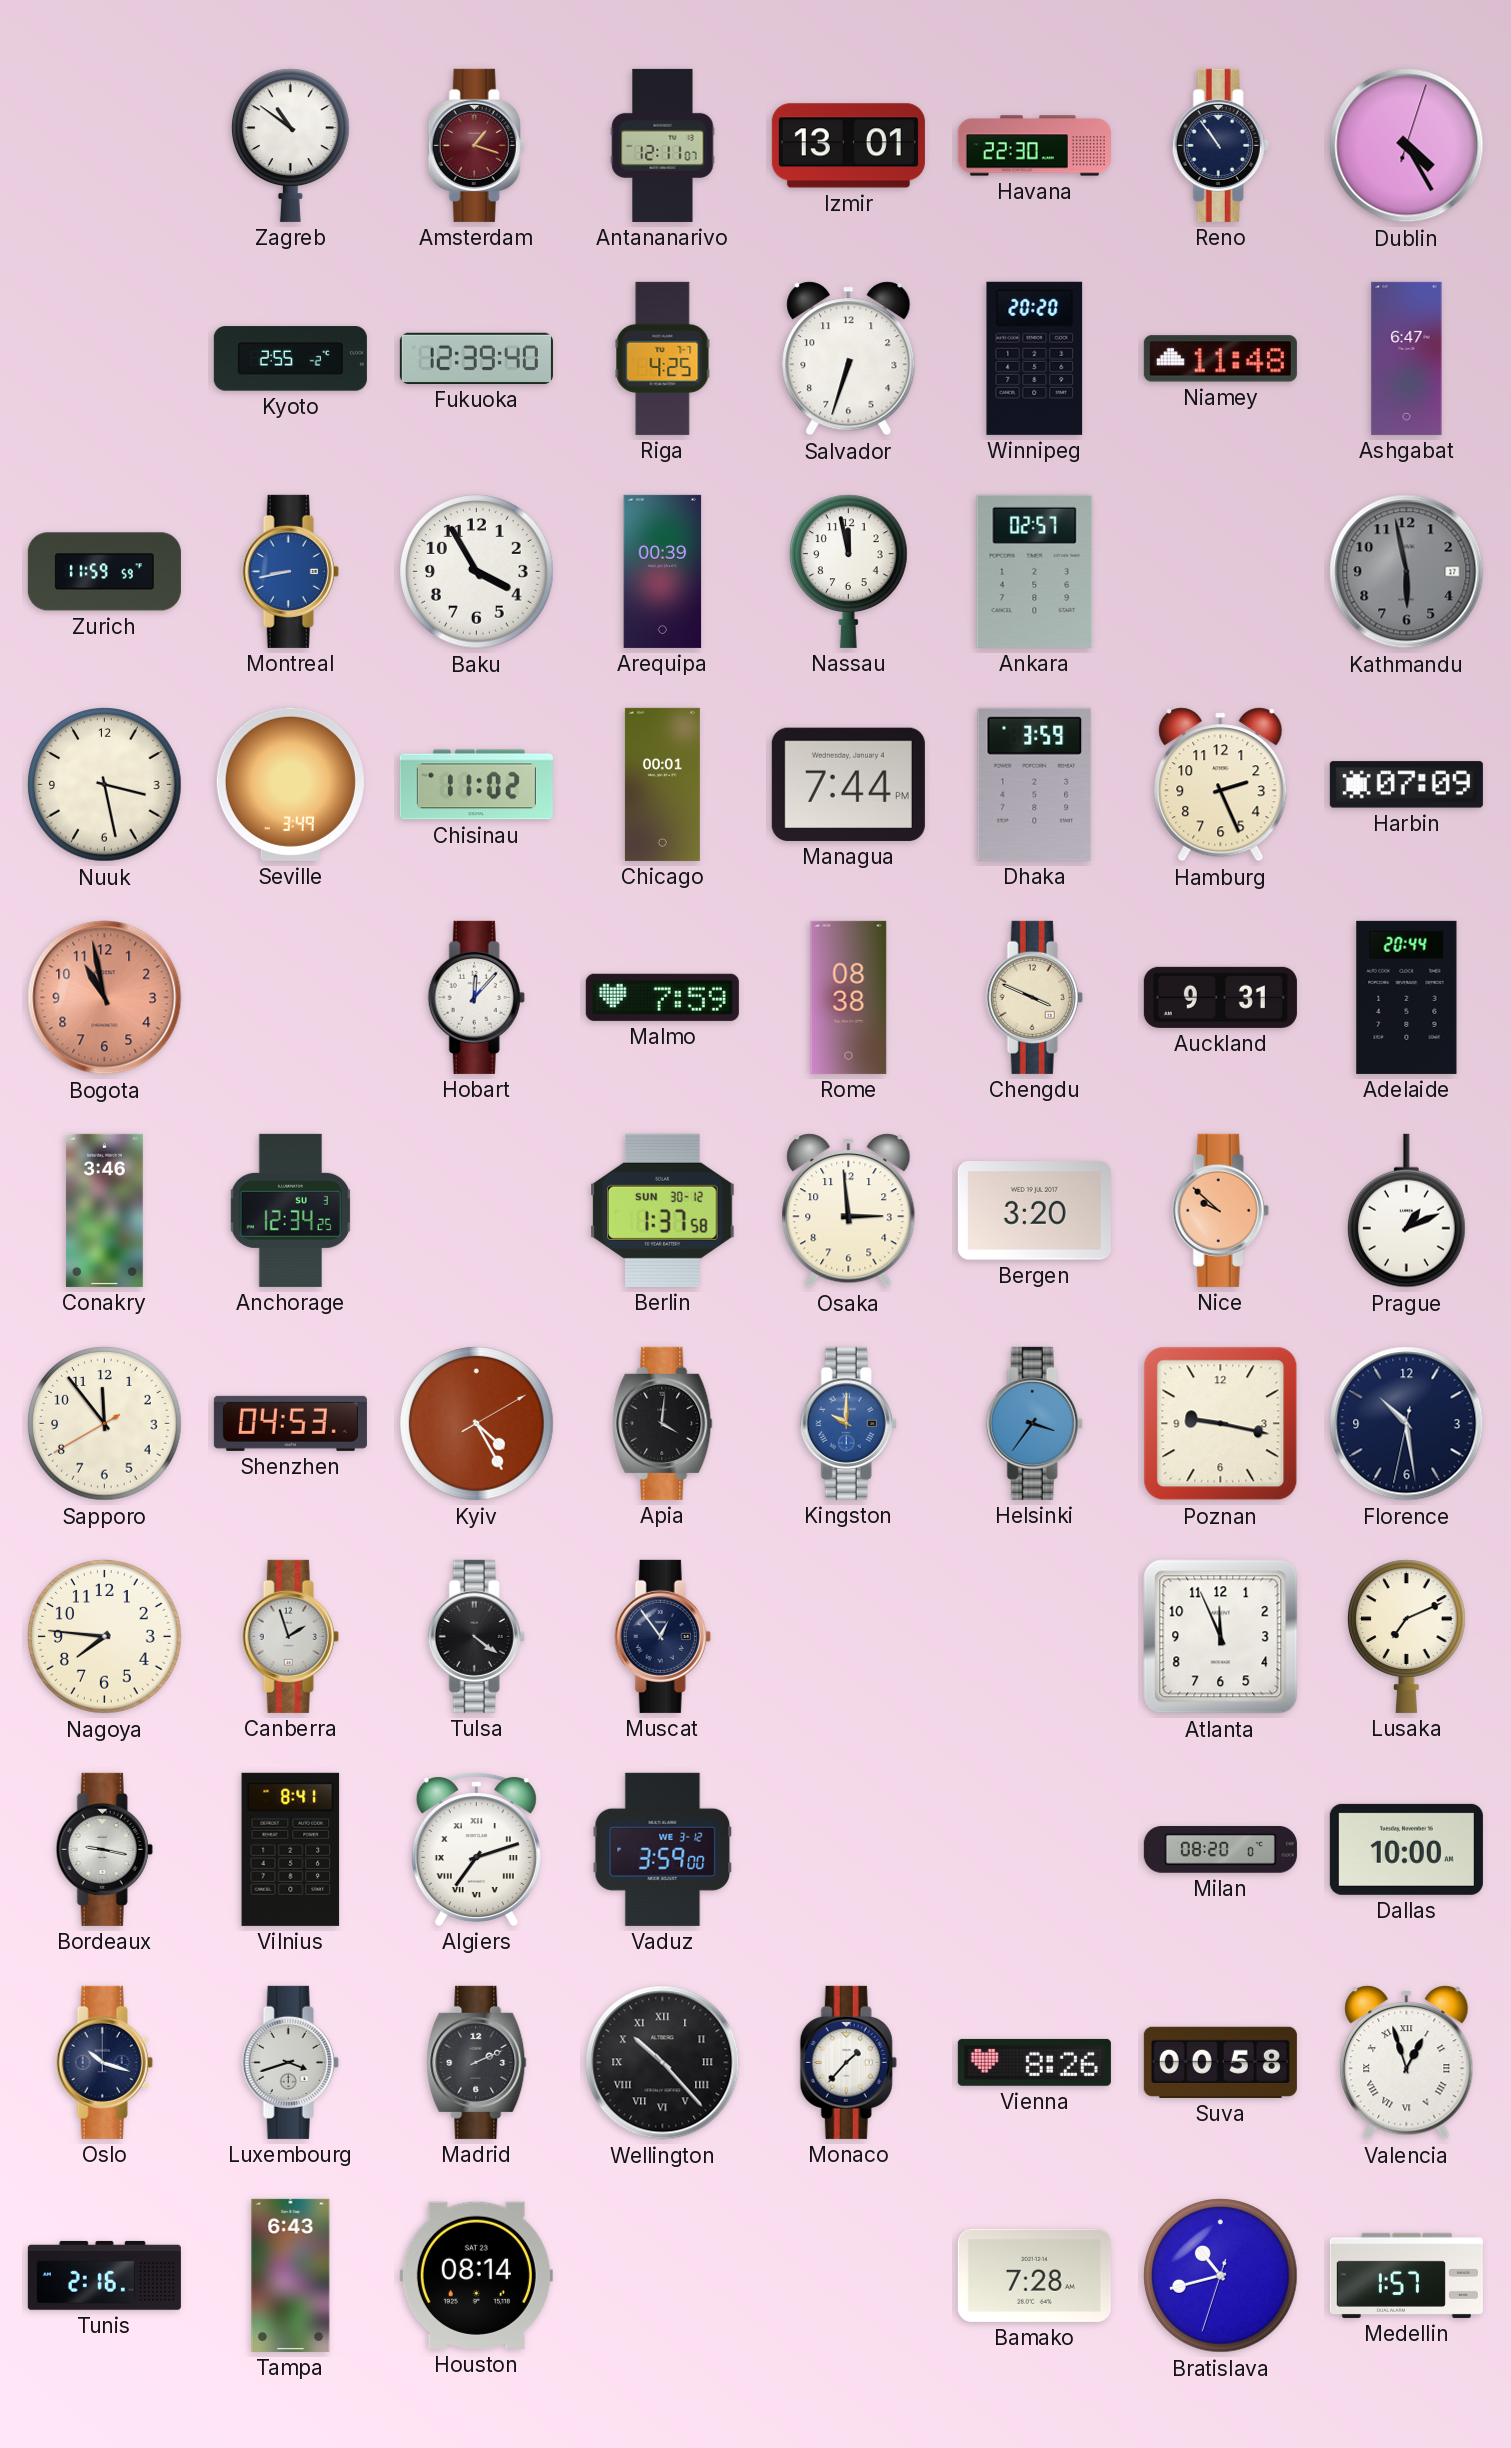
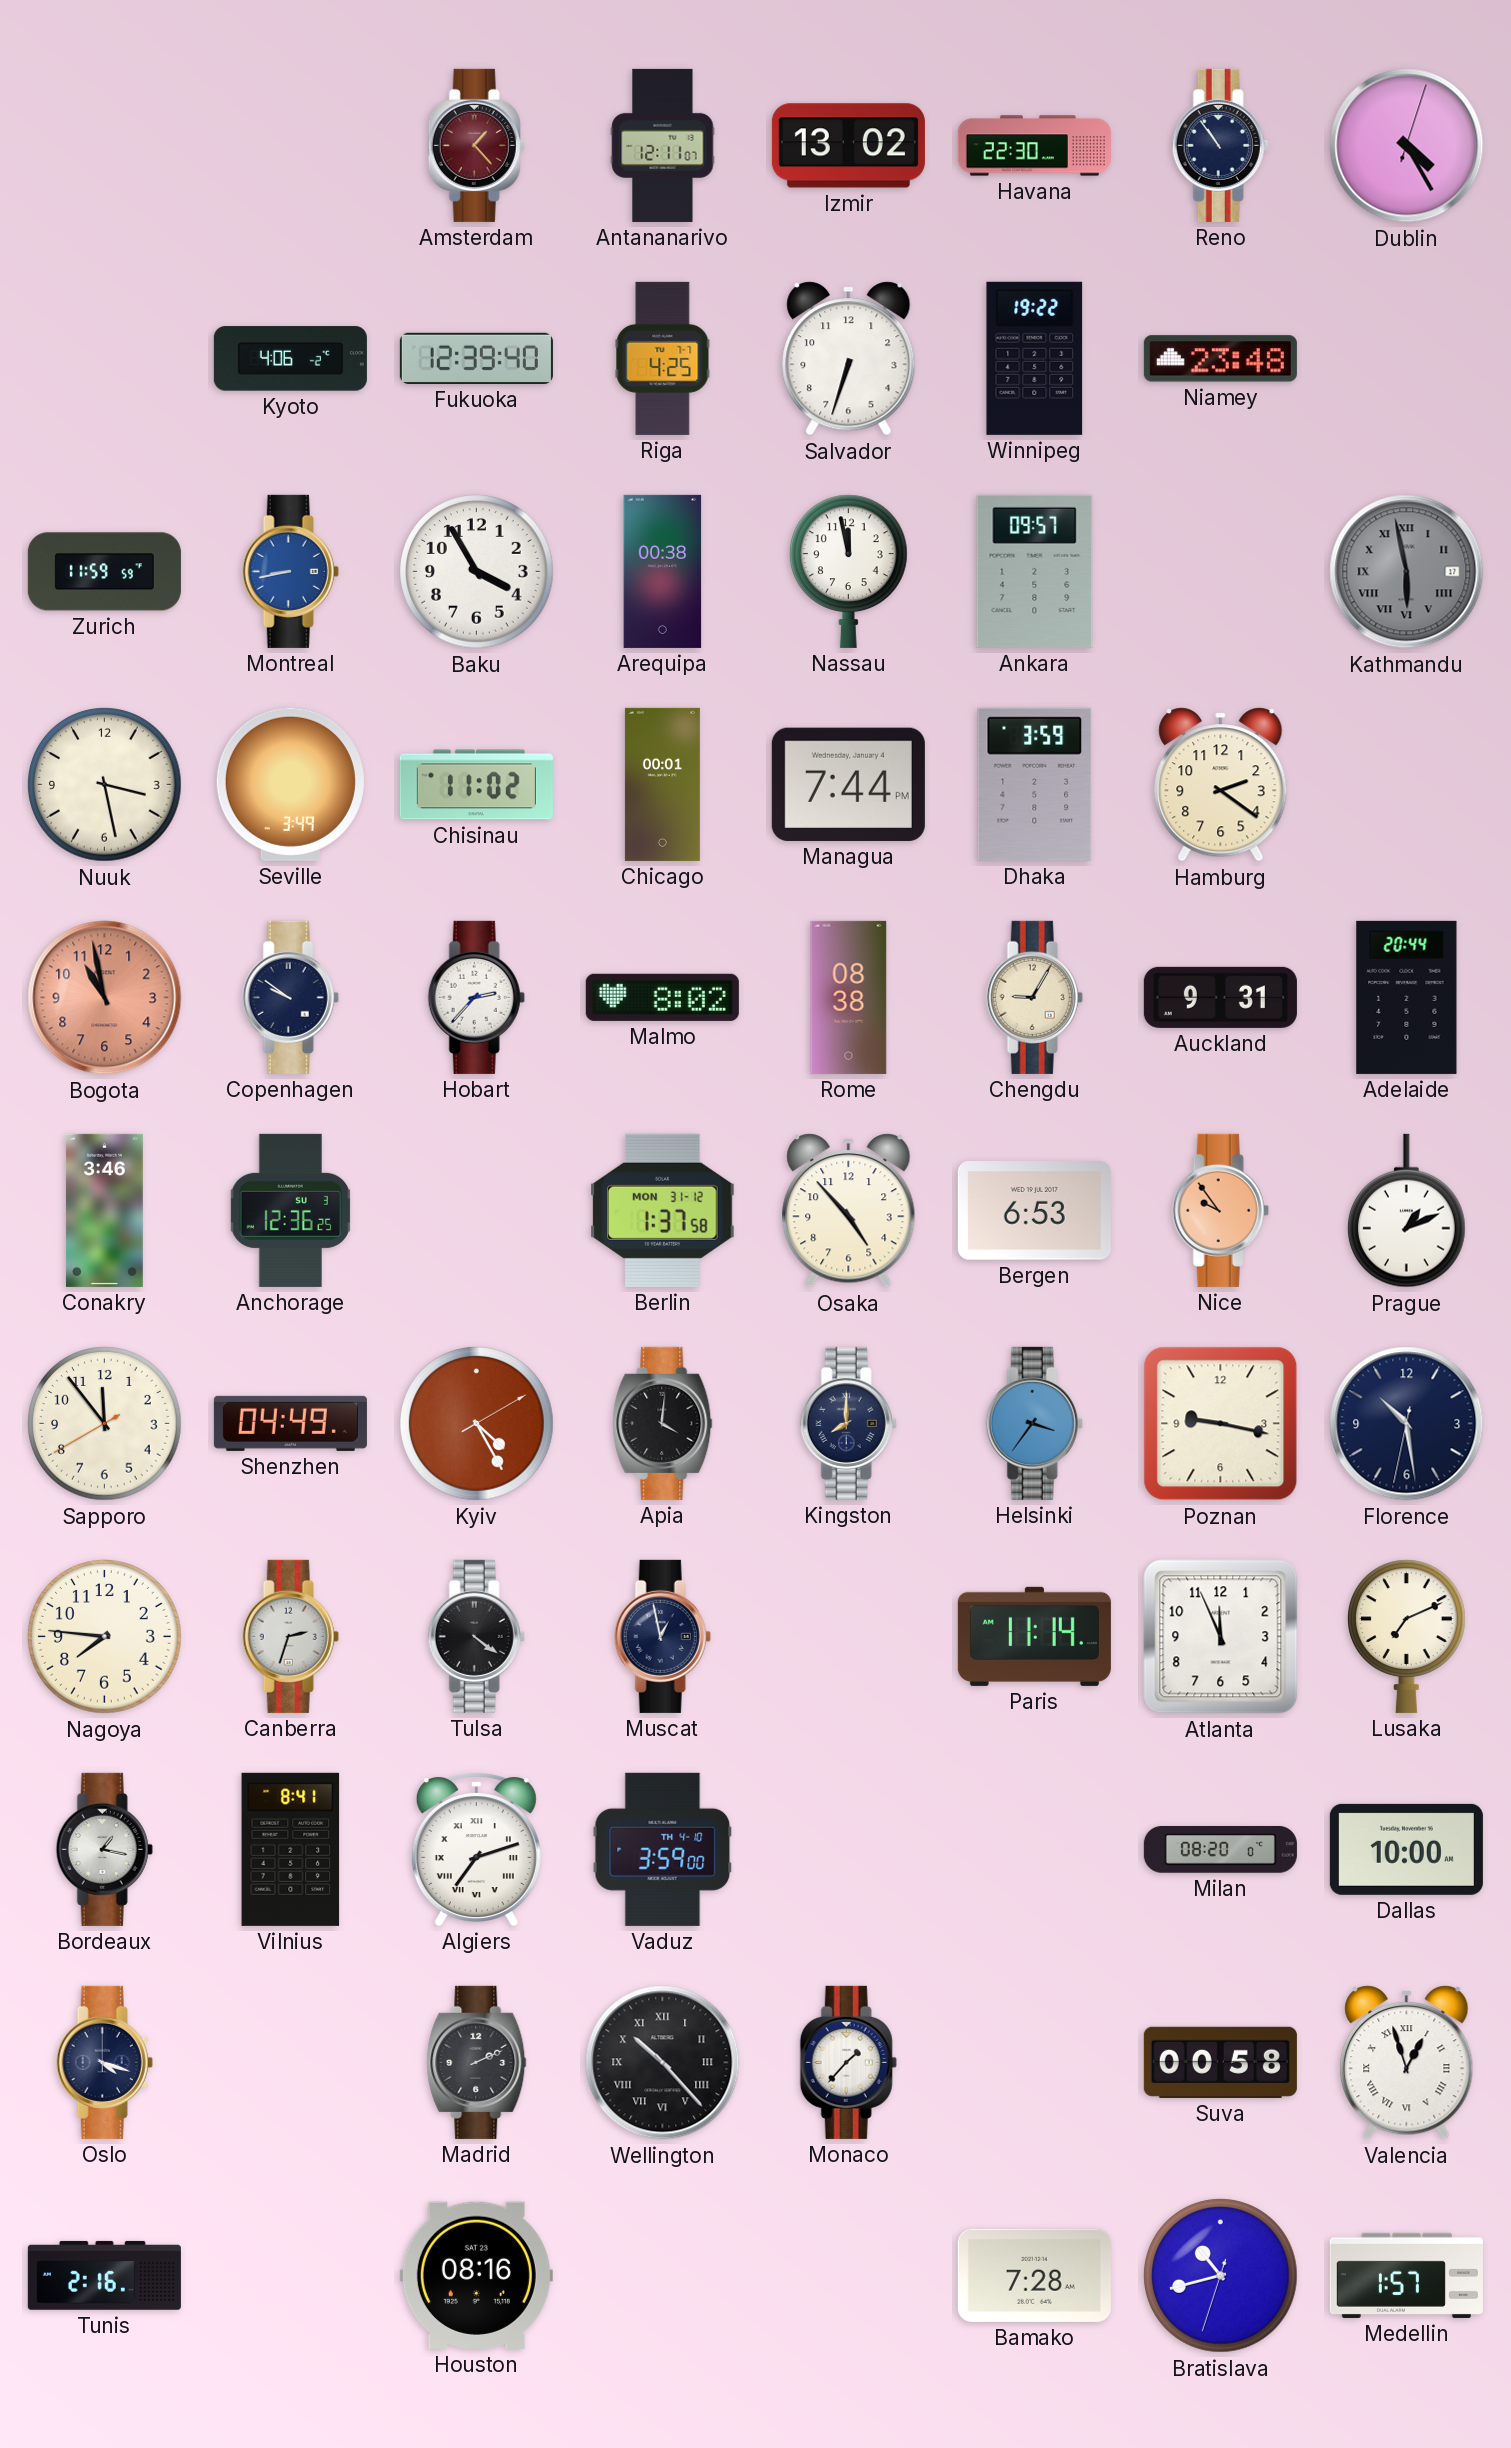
Zagreb: 10:51 -> none (291, 145)
Amsterdam: 1:18 -> 1:23 (476, 145)
Izmir: 13:01 -> 13:02 (848, 146)
Kyoto: 2:55 -> 4:06 (290, 359)
Winnipeg: 20:20 -> 19:22 (1035, 358)
Niamey: 11:48 -> 23:48 (1220, 359)
Ashgabat: 6:47 -> none (1407, 358)
Arequipa: 00:39 -> 00:38 (663, 571)
Ankara: 02:57 -> 09:57 (1035, 571)
Kathmandu numerals: Arabic -> Roman (1407, 572)
Hamburg: 2:26 -> 2:21 (1221, 785)
Harbin: 07:09 -> none (1406, 785)
Copenhagen: none -> 9:51 (290, 997)
Hobart: 12:07 -> 2:37 (476, 997)
Malmo: 7:59 -> 8:02 (662, 997)
Chengdu: 3:49 -> 9:05 (1034, 997)
Anchorage: 12:34 -> 12:36 (290, 1210)
Berlin date: SUN 30-12 -> MON 31-12 (663, 1210)
Osaka: 2:59 -> 4:53 (849, 1211)
Bergen: 3:20 -> 6:53 (1034, 1211)
Nice: 9:52 -> 9:54 (1220, 1210)
Shenzhen: 04:53 -> 04:49 (290, 1423)
Kingston: 10:00 -> 8:00 (848, 1423)
Kingston dial: blue -> navy (848, 1423)
Canberra: 1:57 -> 2:33 (290, 1636)
Muscat: 12:54 -> 12:58 (662, 1636)
Paris: none -> 11:14 (1034, 1636)
Bordeaux: 9:17 -> 1:17 (104, 1849)
Vaduz date: WE 3-12 -> TH 4-10 (663, 1849)
Oslo: 10:18 -> 4:18 (104, 2062)
Luxembourg: 3:42 -> none (290, 2062)
Vienna: 8:26 -> none (1034, 2062)
Tampa: 6:43 -> none (291, 2275)
Houston: 08:14 -> 08:16 (476, 2275)
